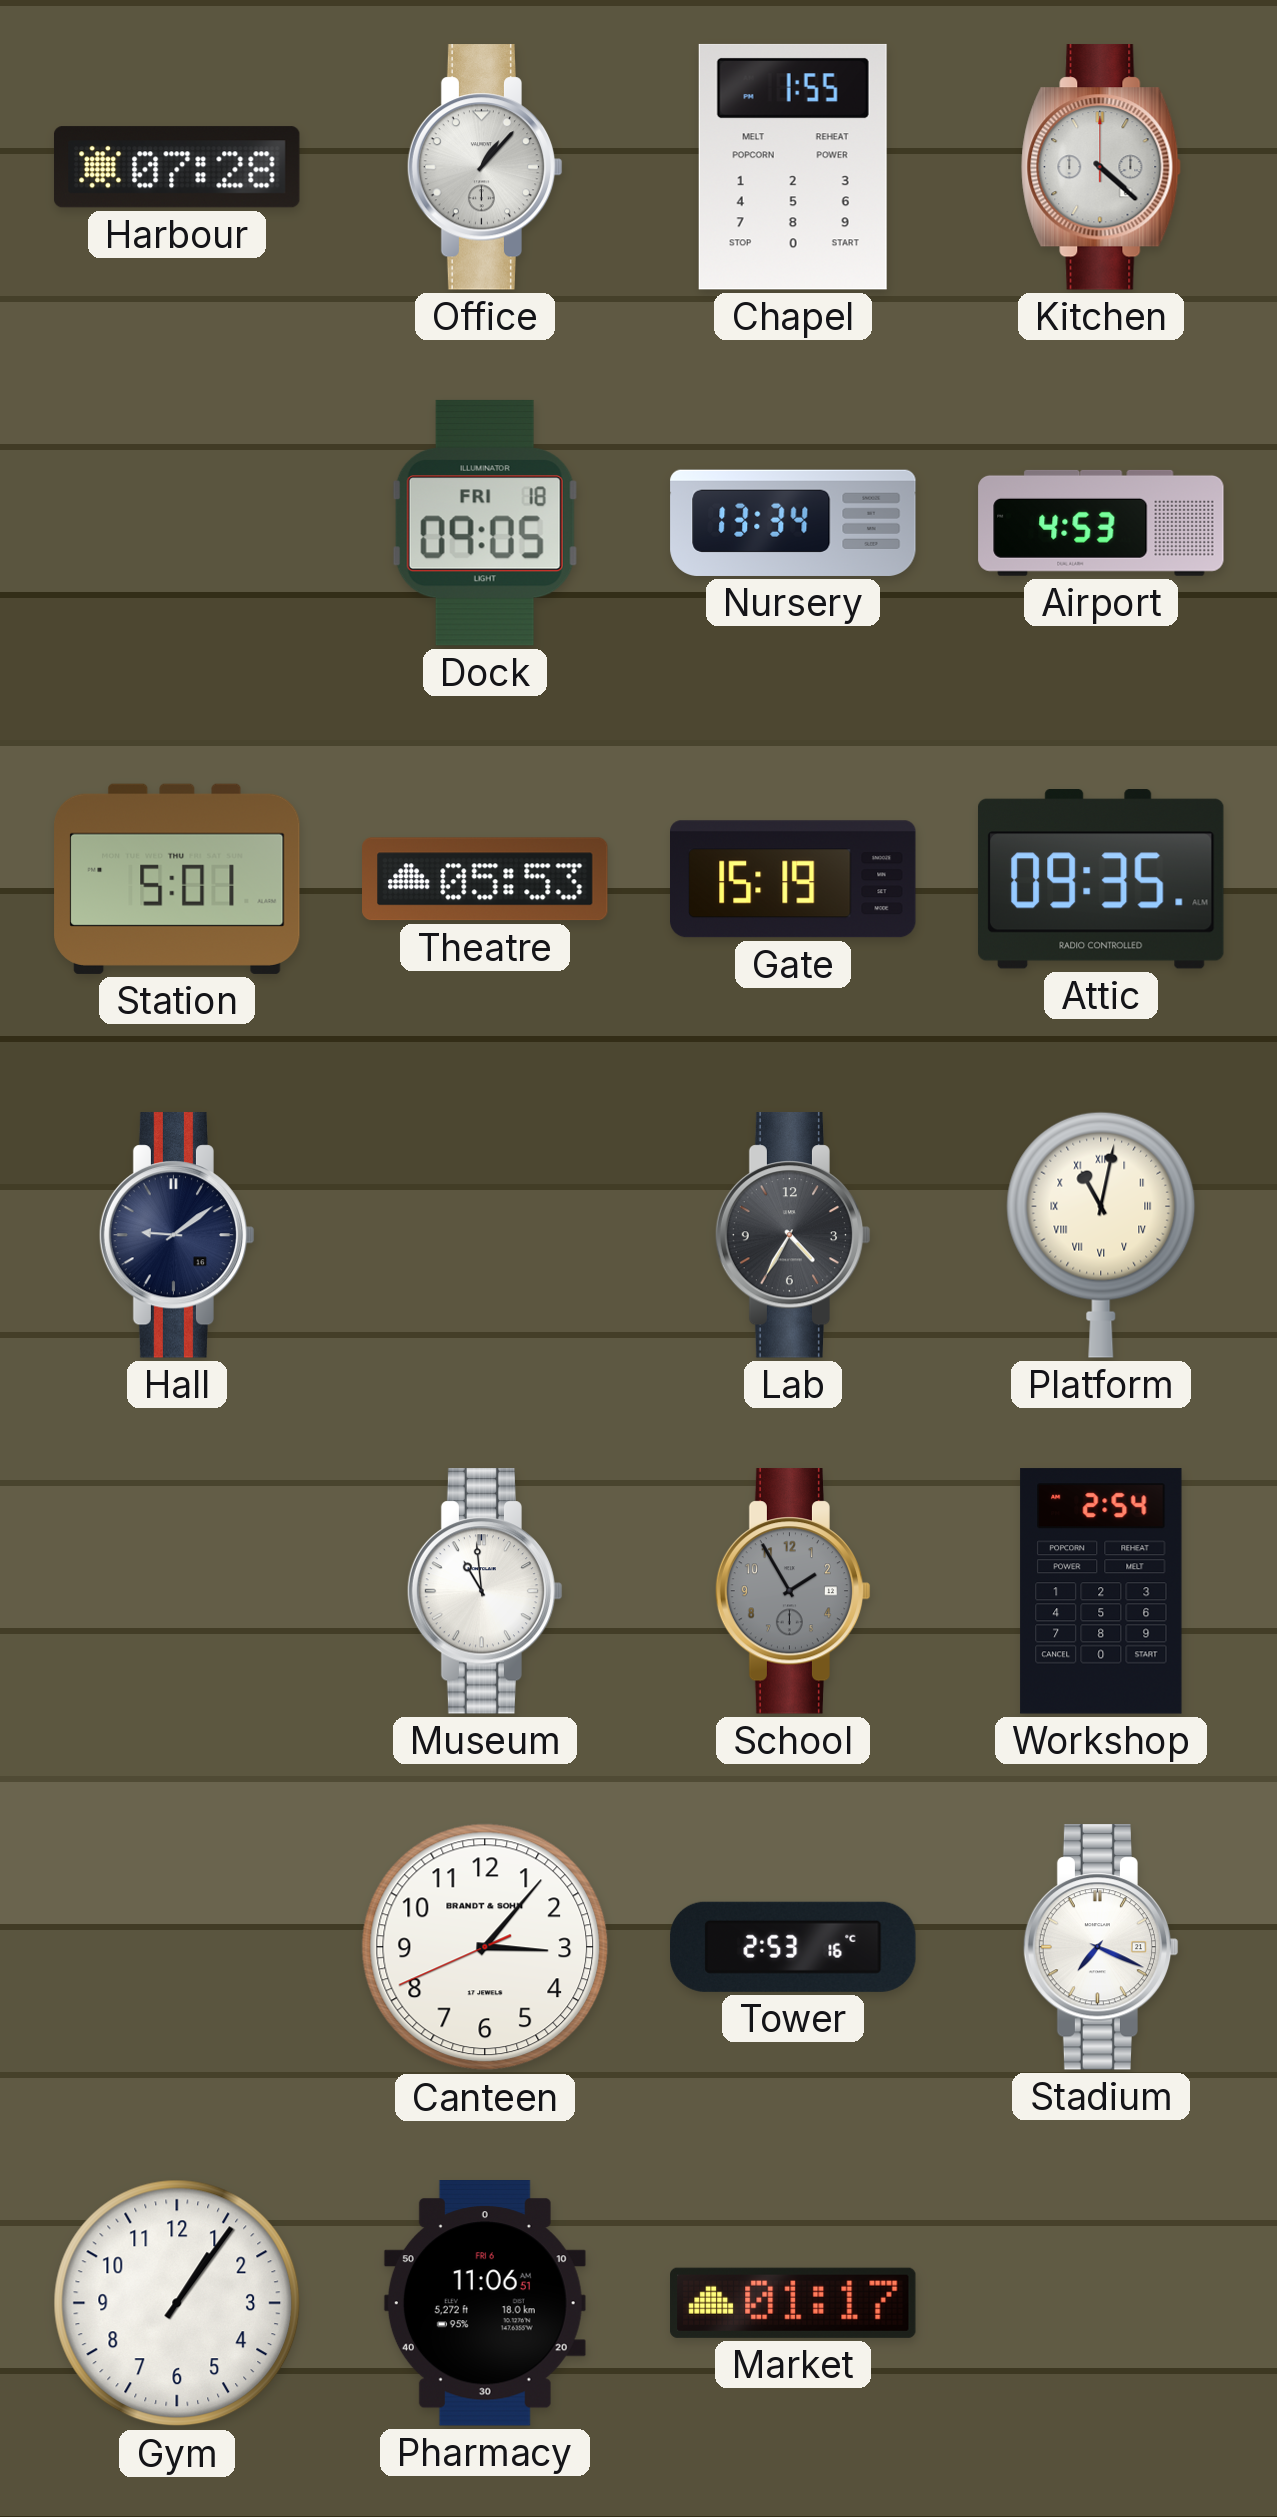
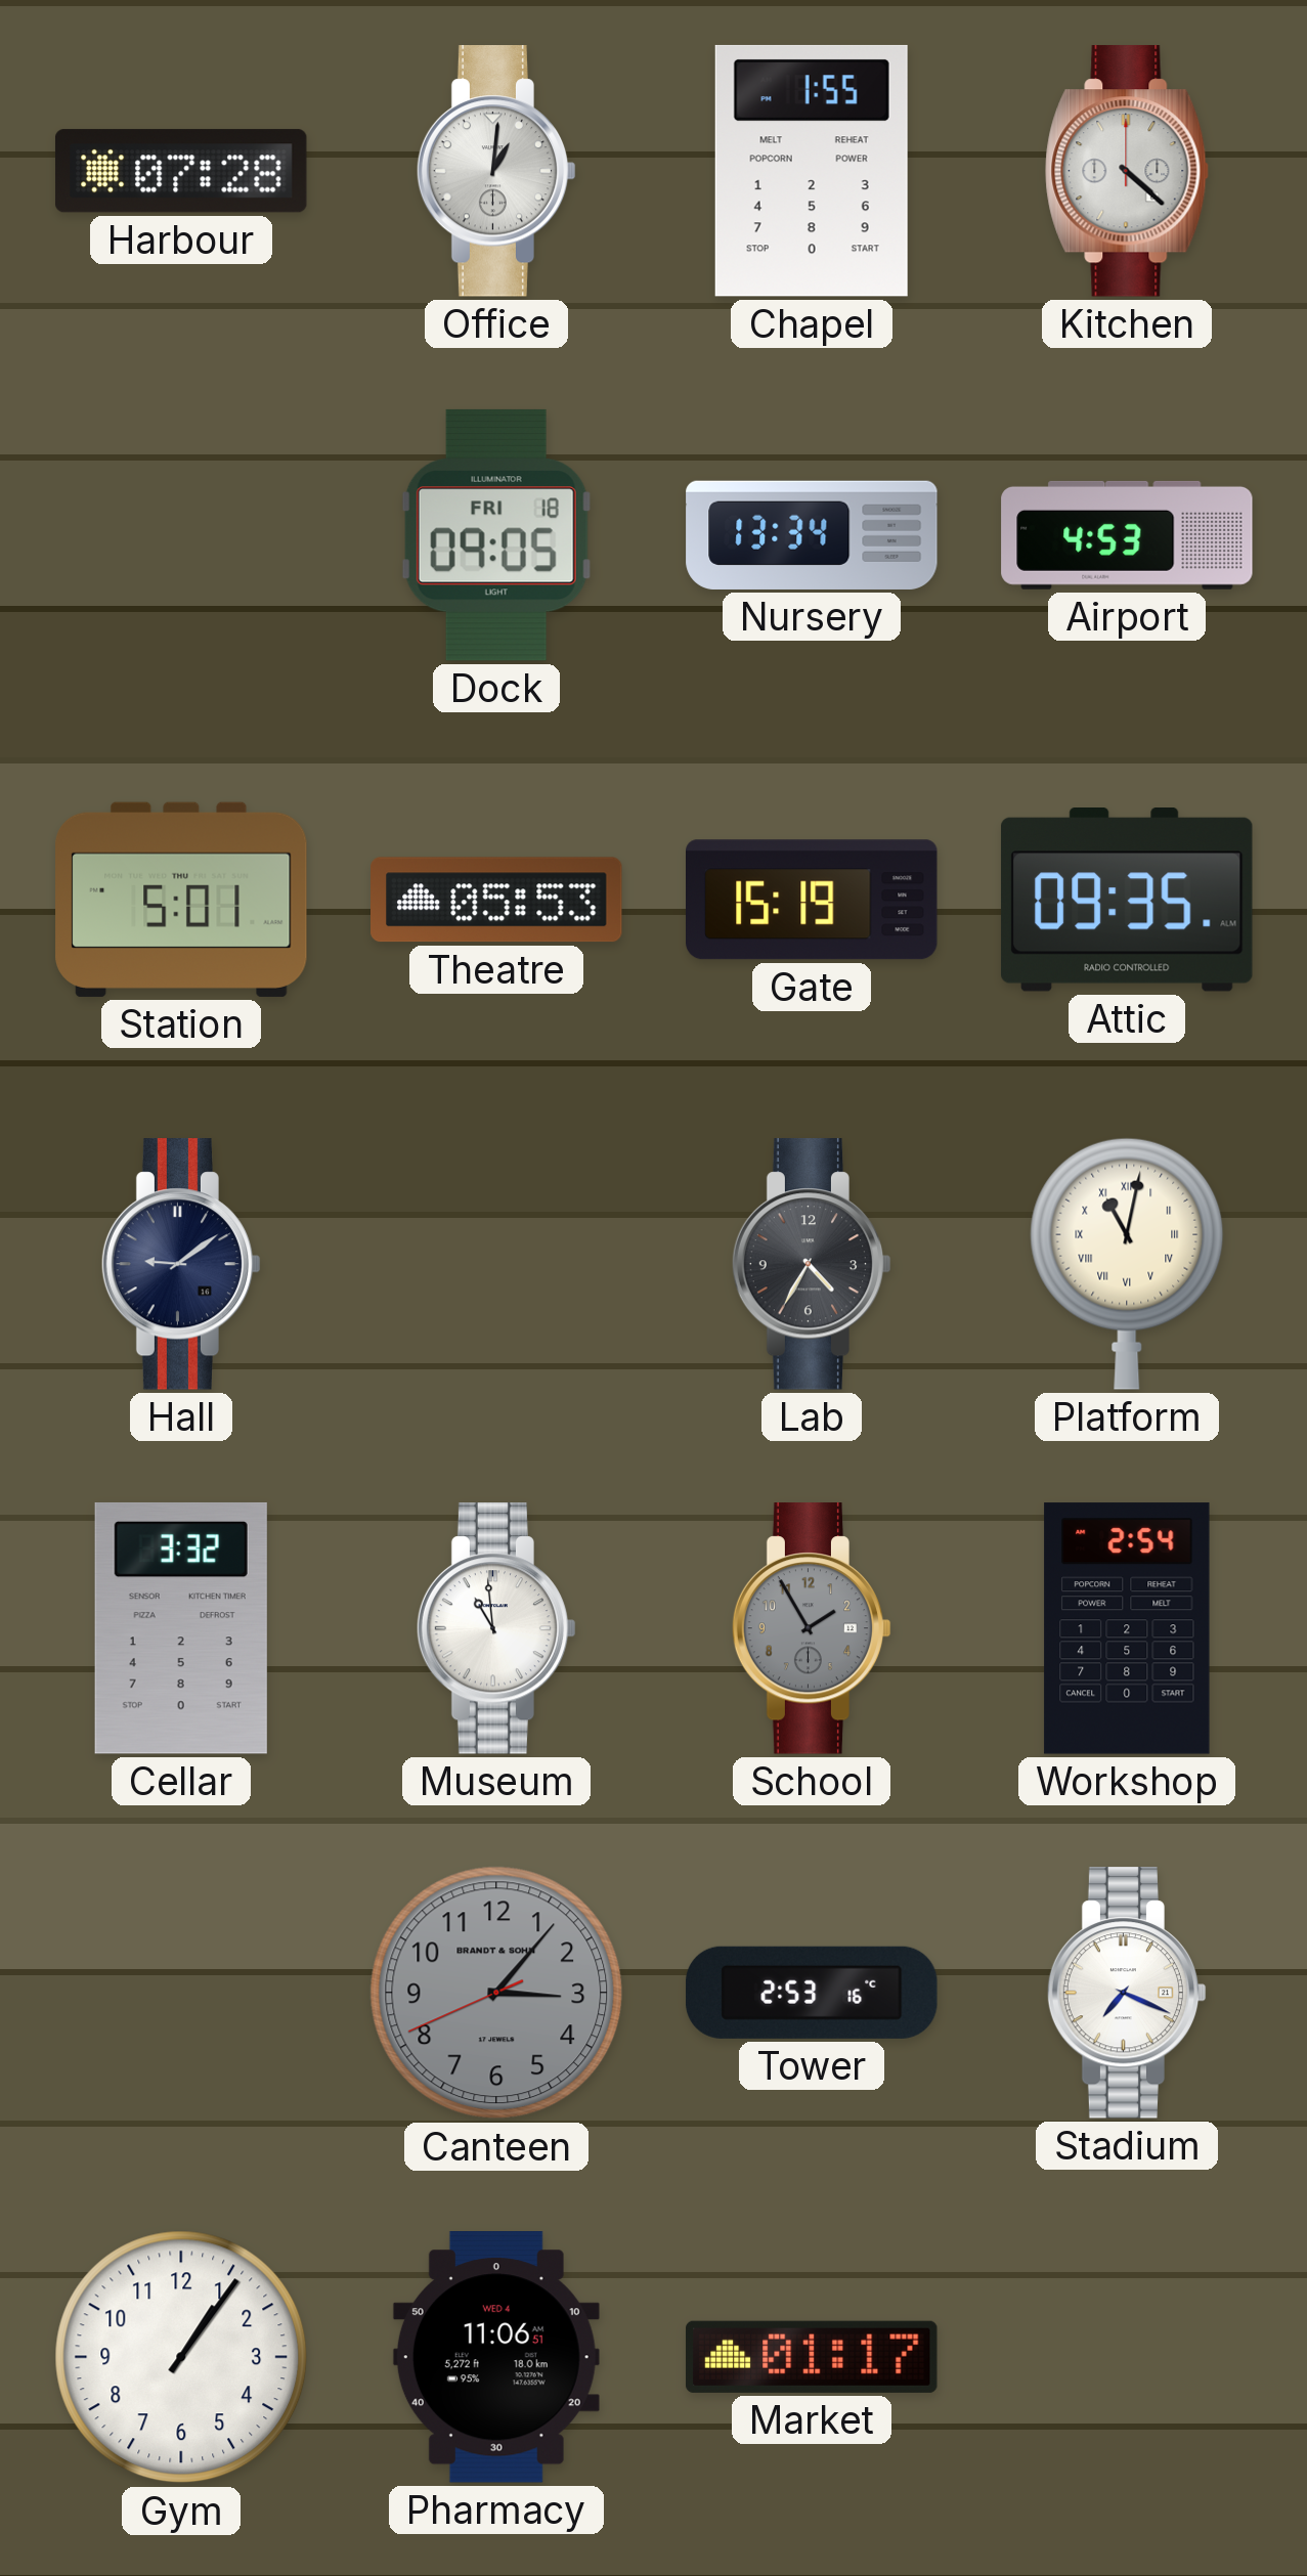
Office: 1:07 -> 1:01 (496, 171)
Cellar: none -> 3:32 (181, 1628)
Canteen dial: white -> grey (496, 1993)
Pharmacy date: FRI 6 -> WED 4 (496, 2358)
